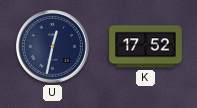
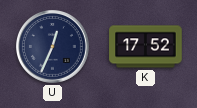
U: 12:32 -> 12:34 (53, 47)
